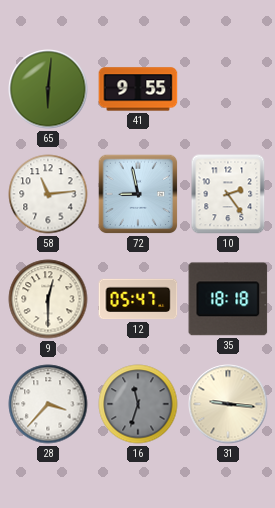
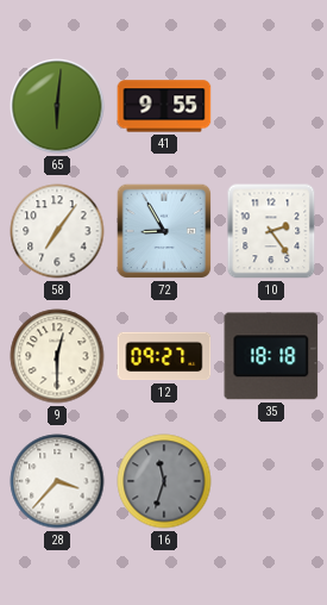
58: 11:14 -> 7:06 (57, 231)
72: 8:58 -> 8:55 (164, 231)
12: 05:47 -> 09:27 (164, 356)
31: 9:16 -> none (228, 404)
